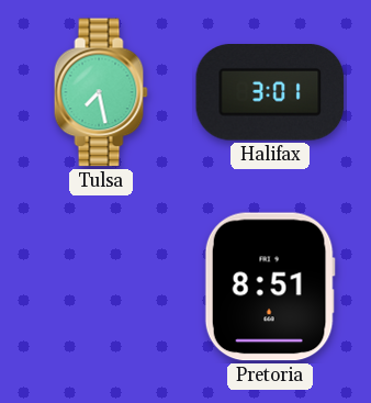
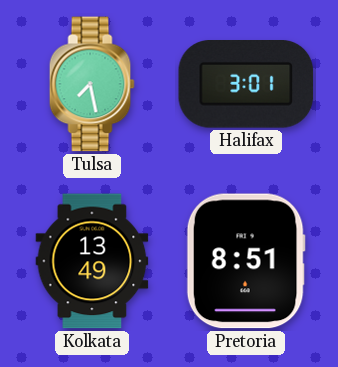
Kolkata: none -> 13:49 (92, 261)
